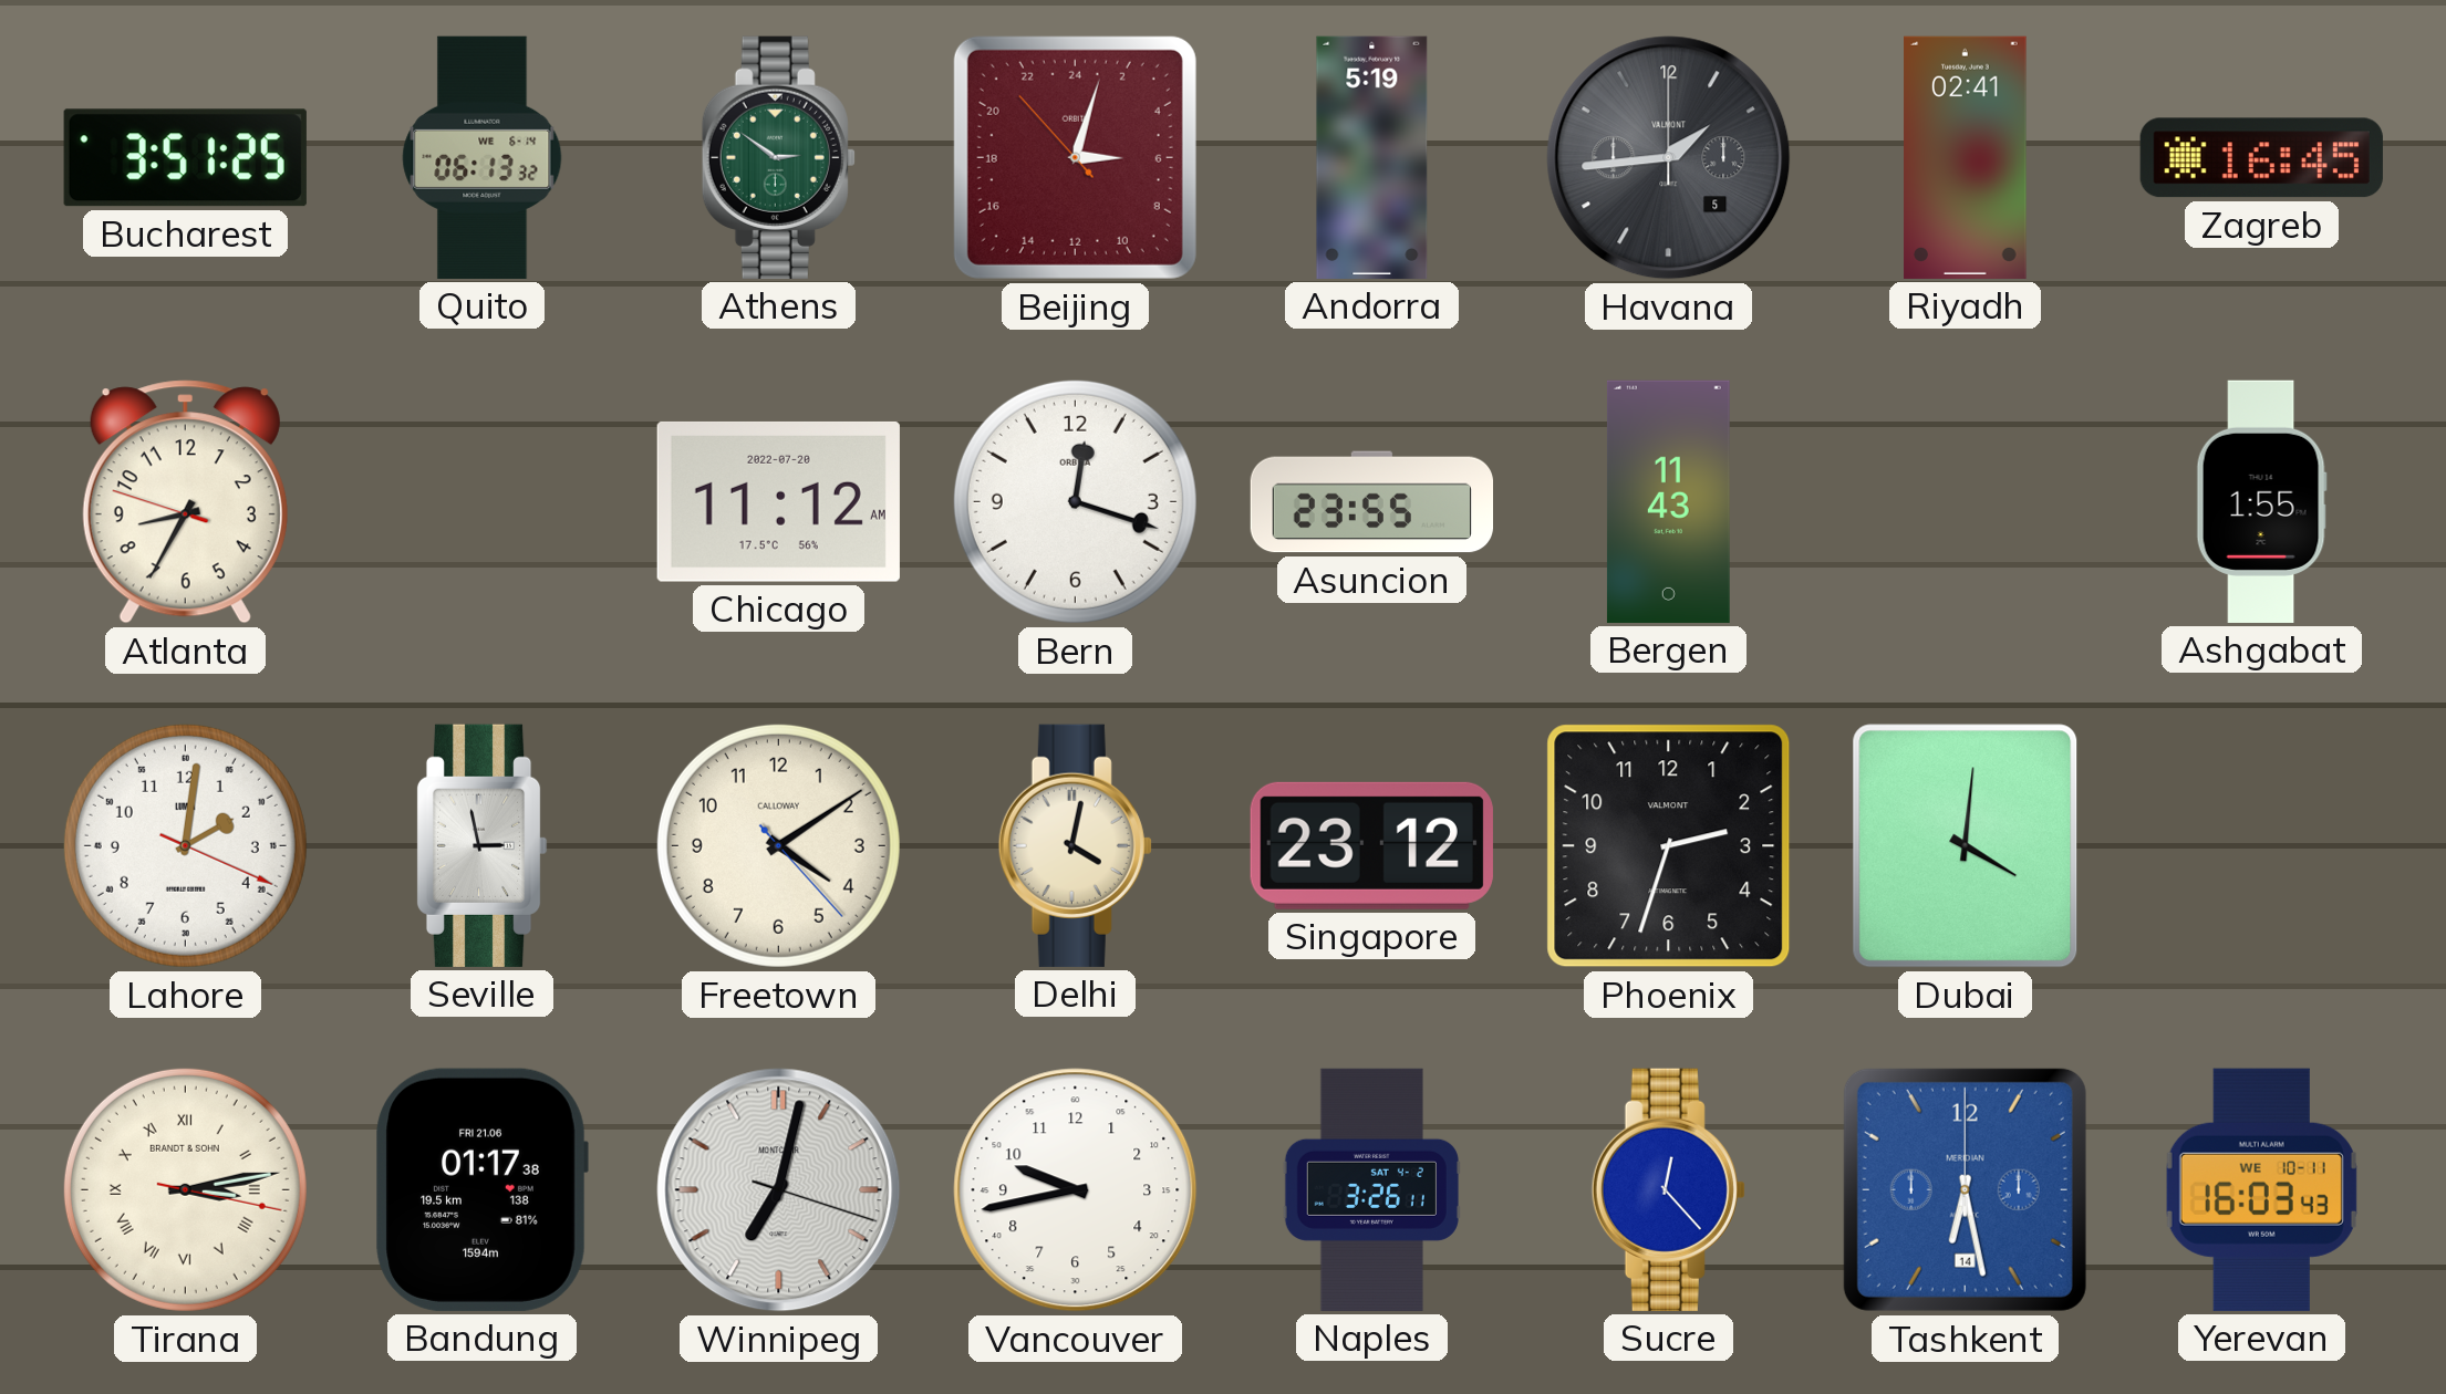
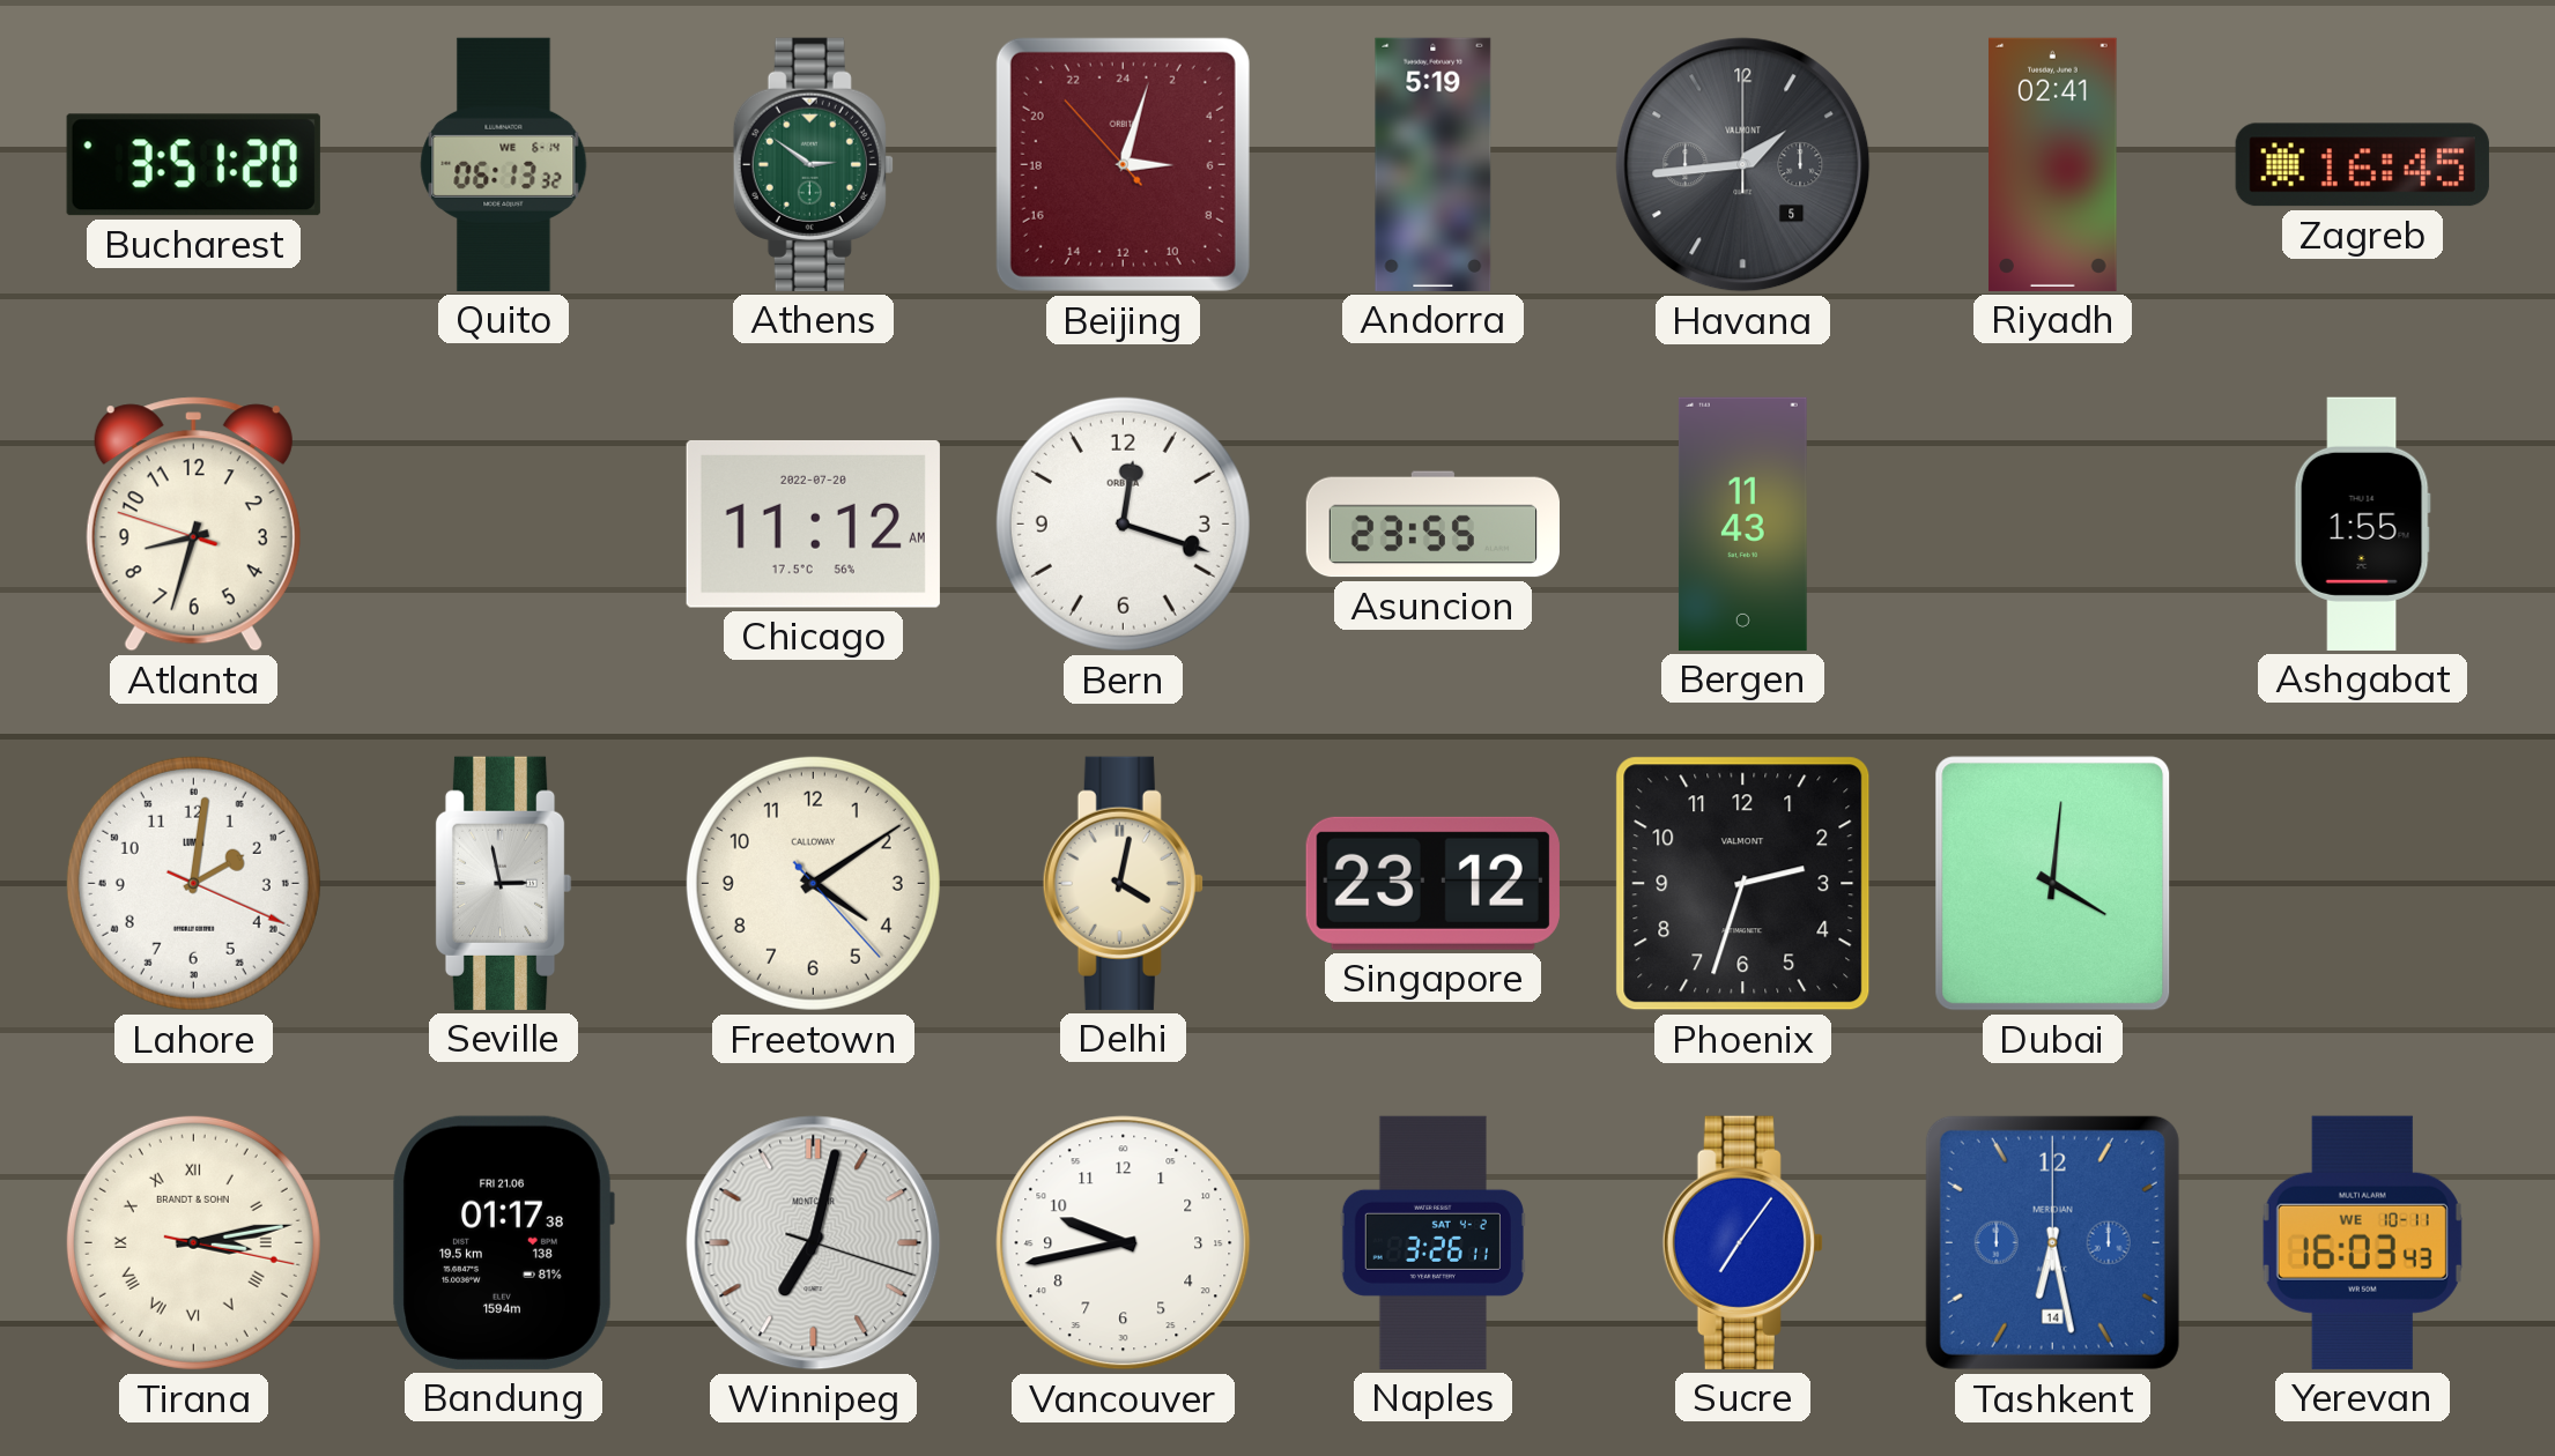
Bucharest: 3:51:25 -> 3:51:20 (193, 165)
Atlanta: 8:34 -> 8:32 (193, 525)
Sucre: 12:23 -> 7:06 (1742, 1242)
